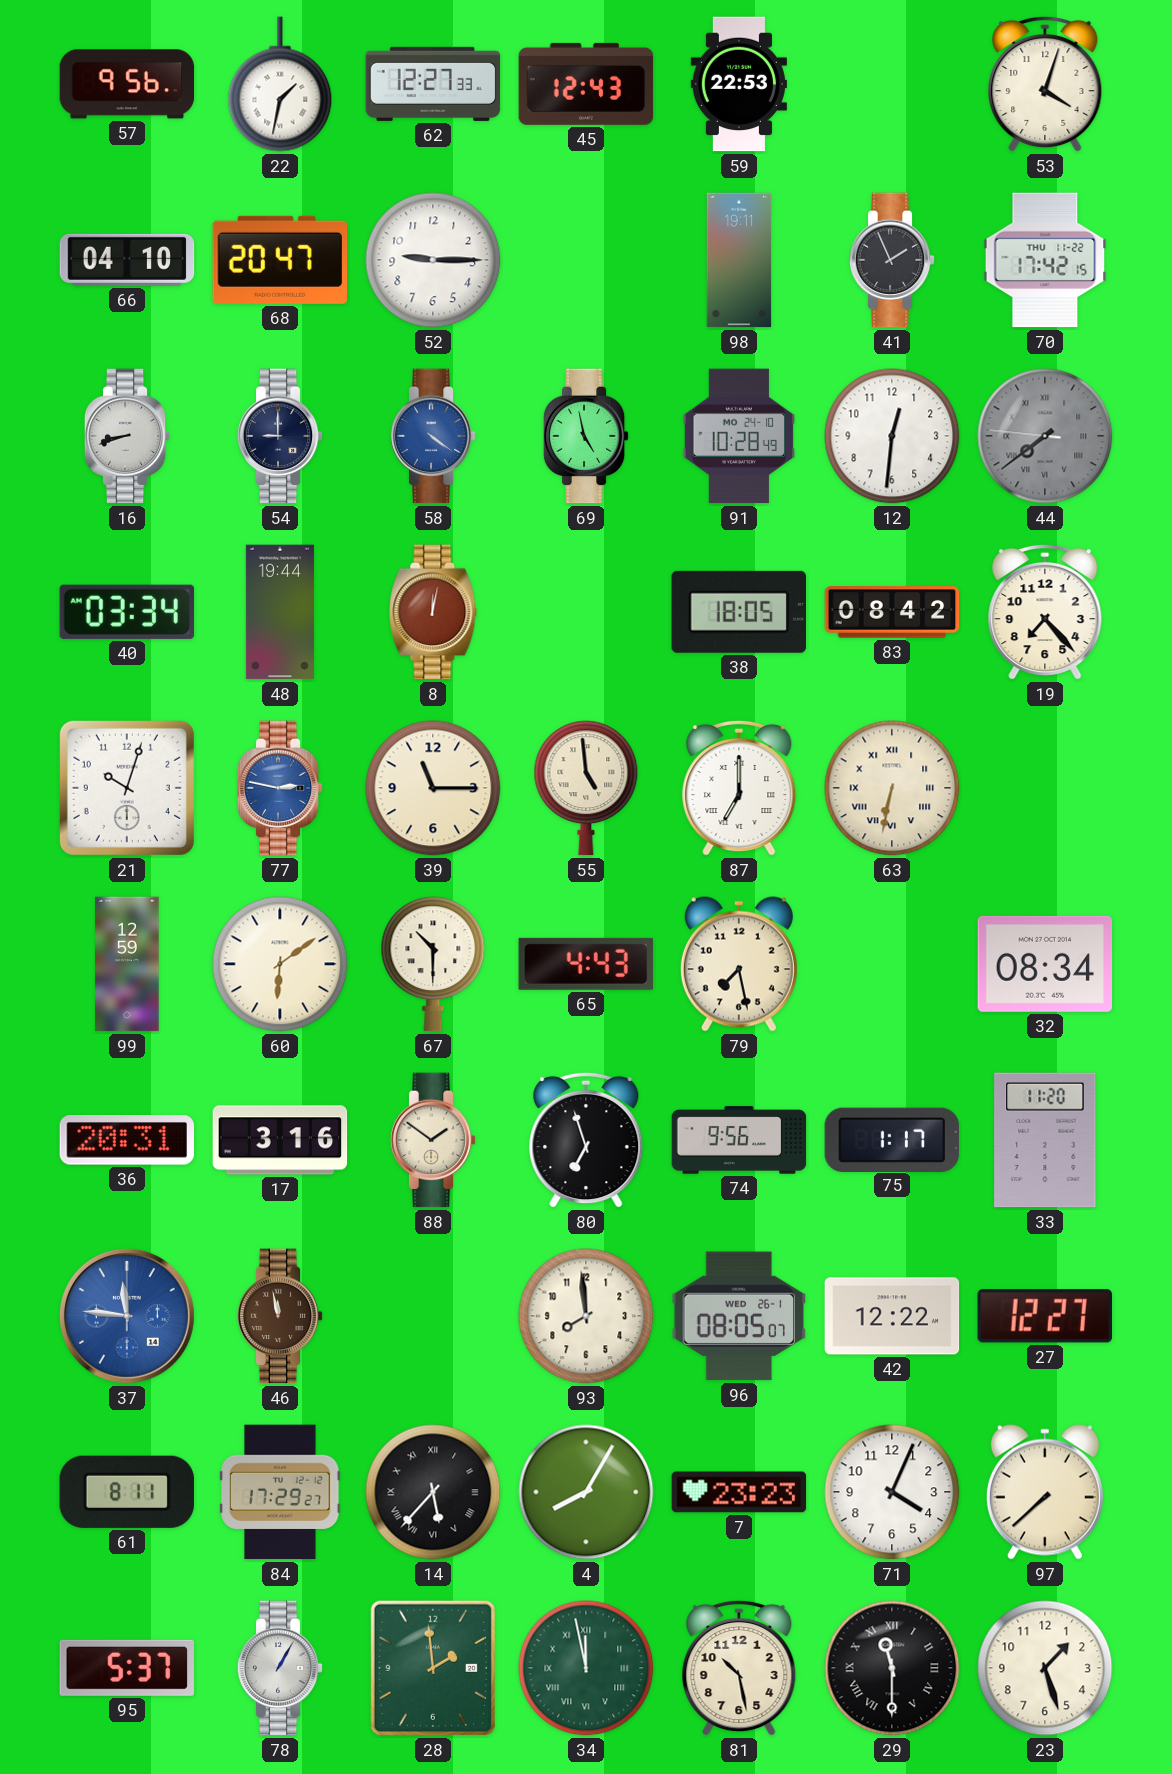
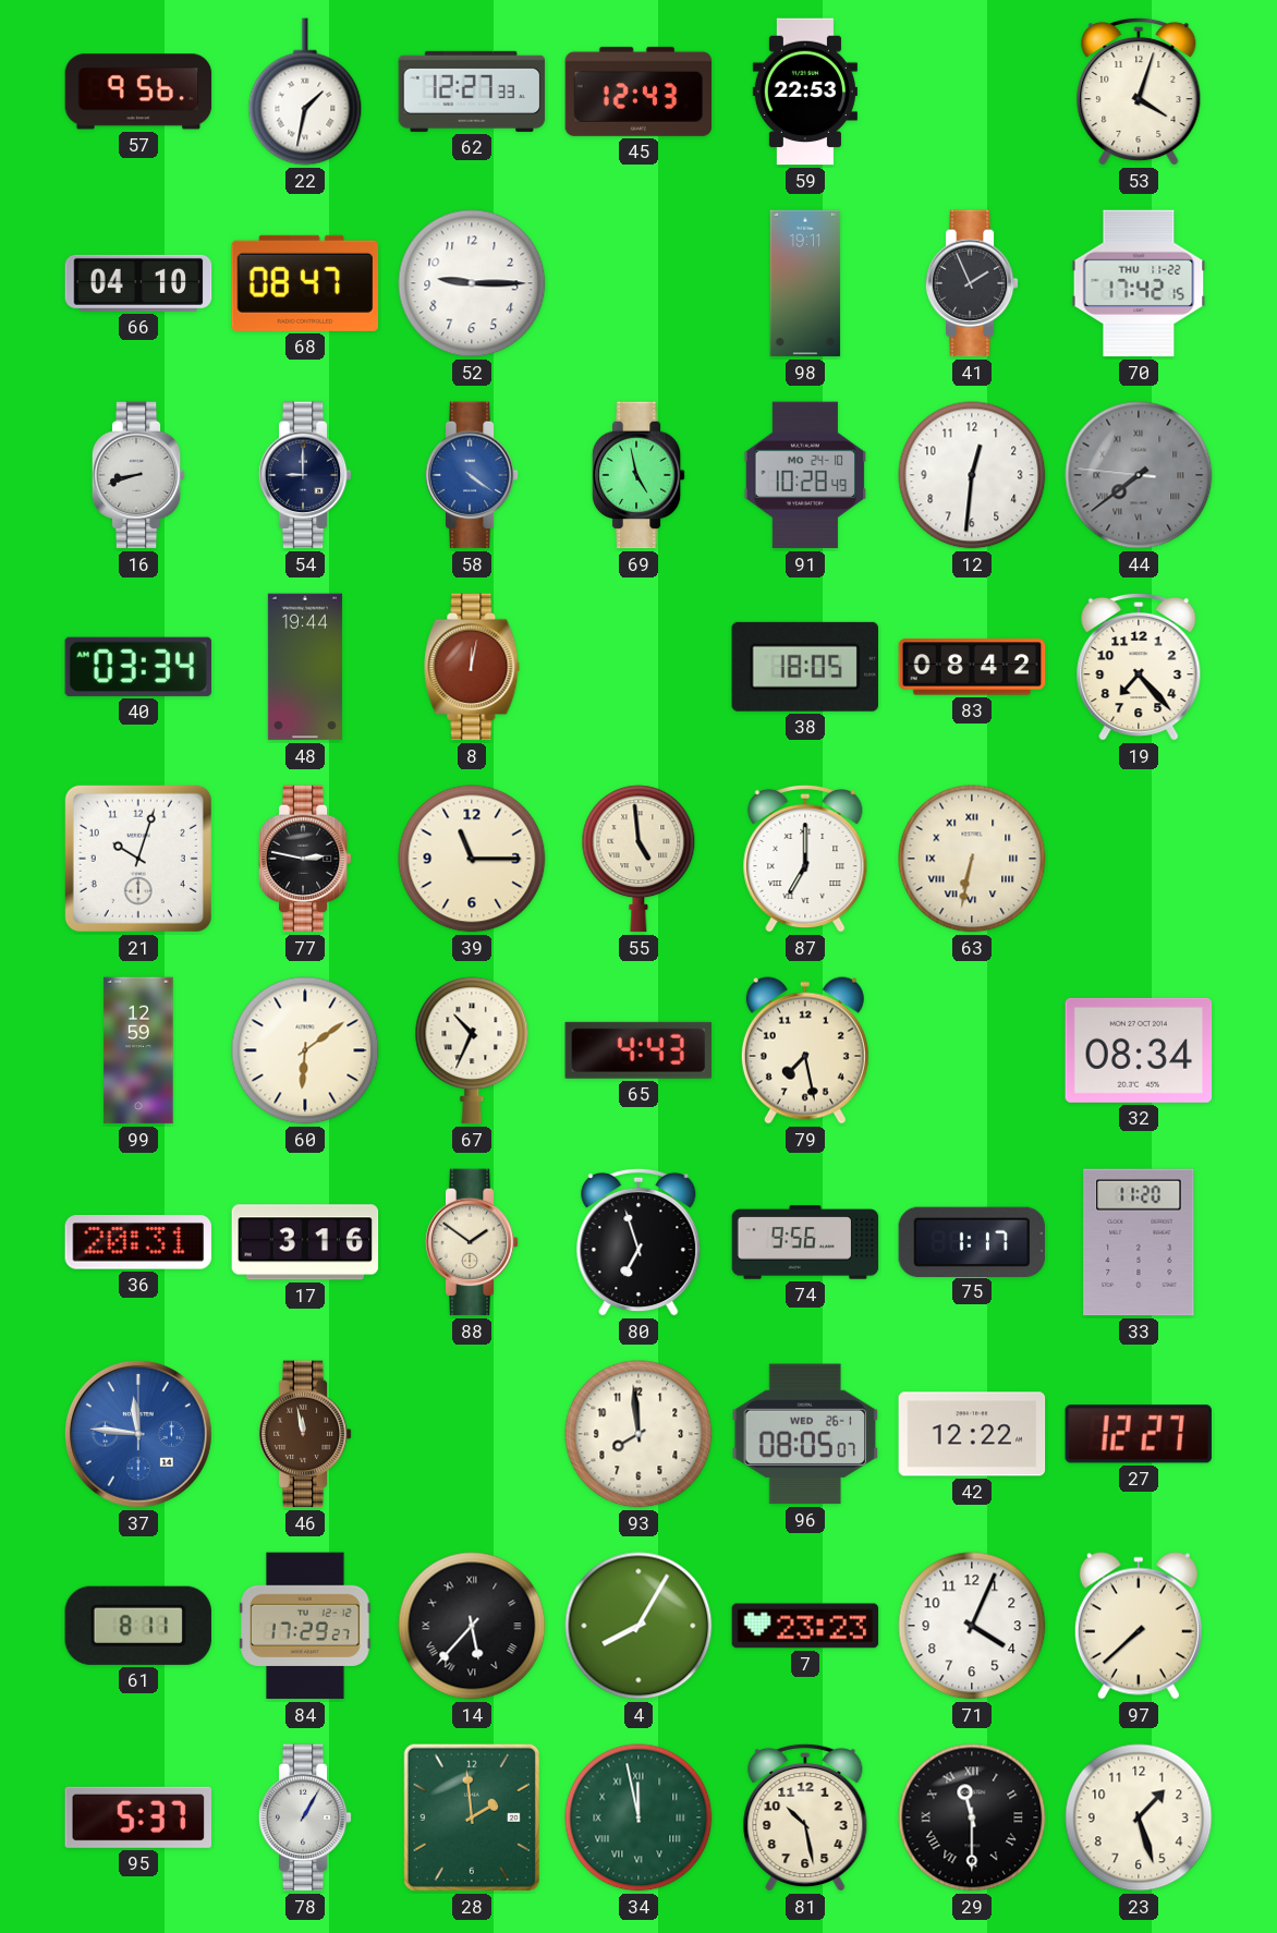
68: 20:47 -> 08:47 (305, 283)
77 dial: blue -> black (305, 859)
67: 10:30 -> 10:34 (472, 1050)
